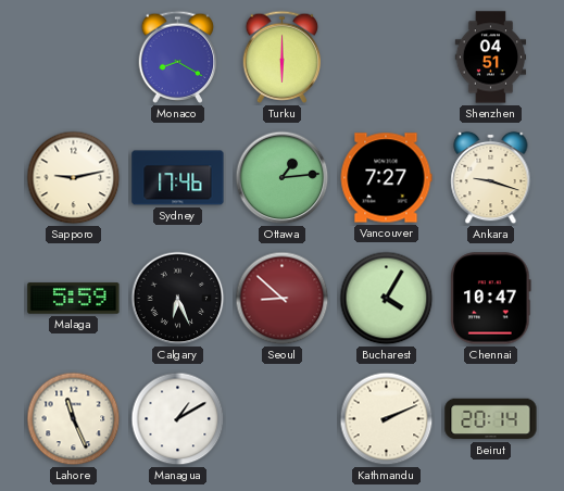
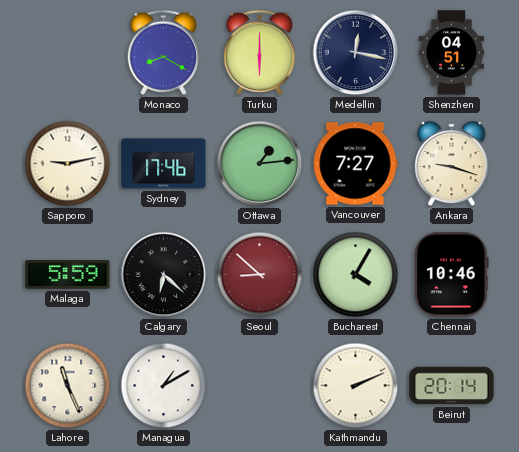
Medellin: none -> 12:17 (356, 53)
Calgary: 6:26 -> 6:22 (164, 275)
Chennai: 10:47 -> 10:46 (452, 275)
